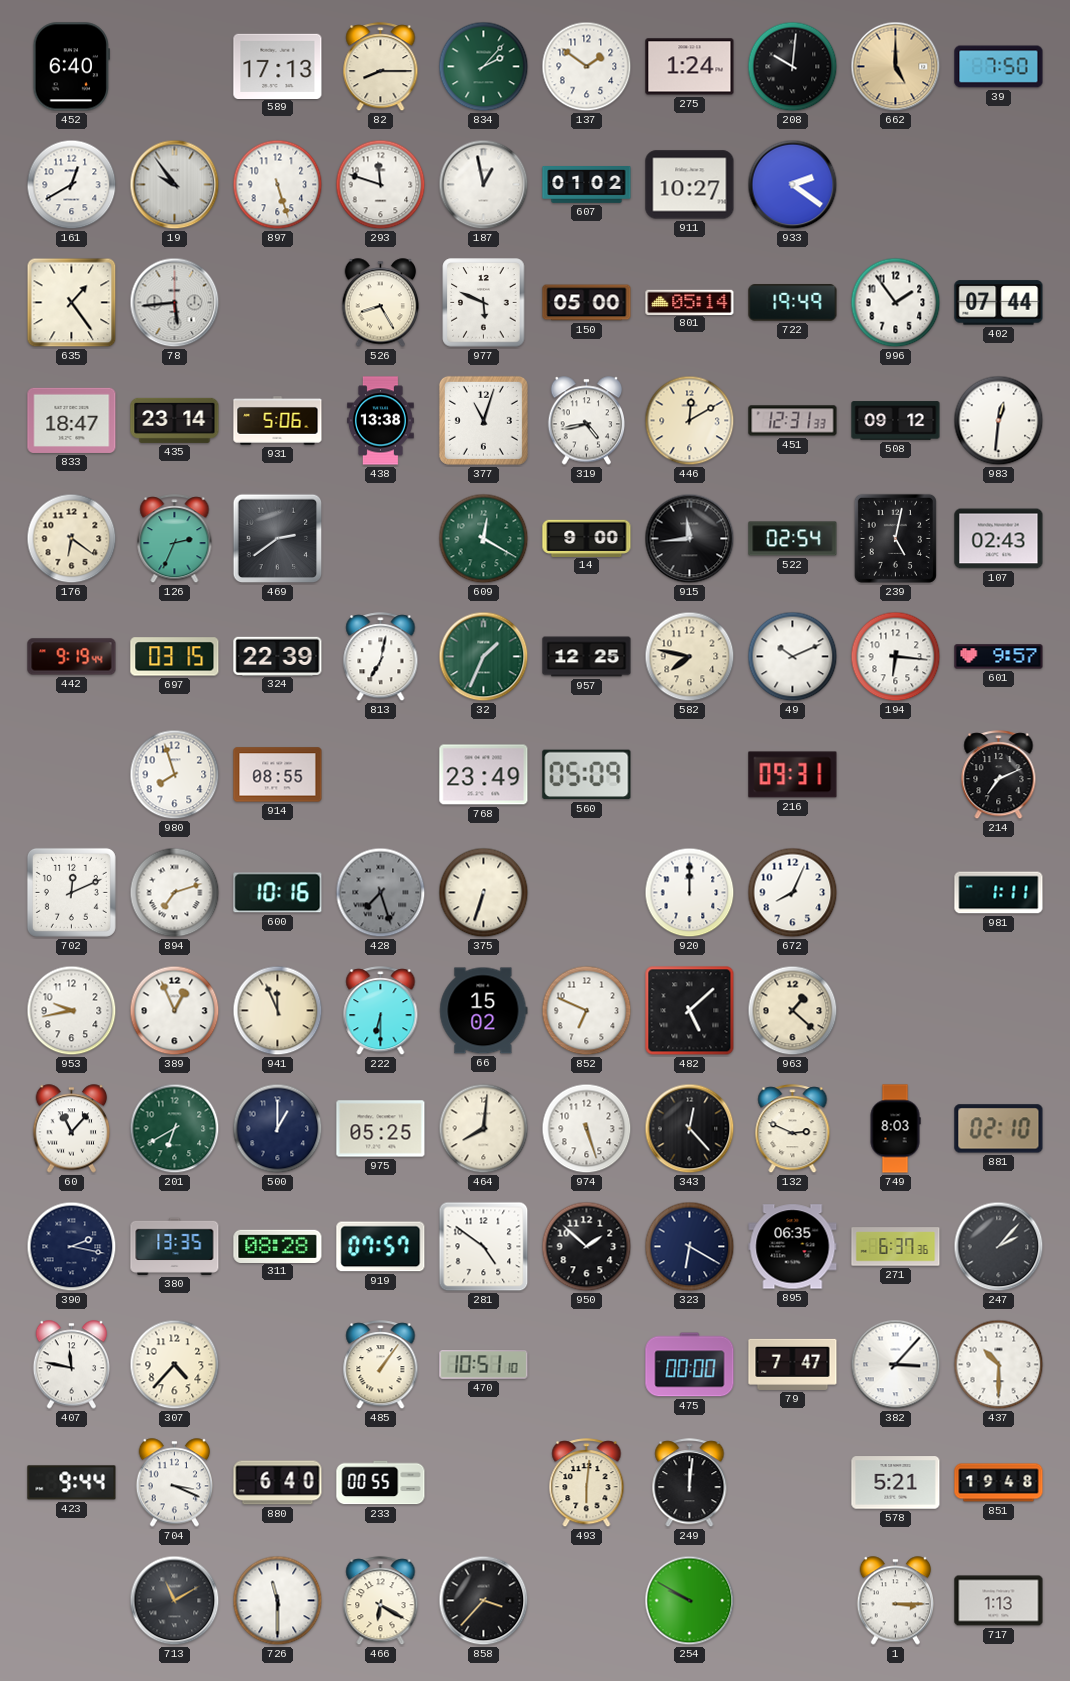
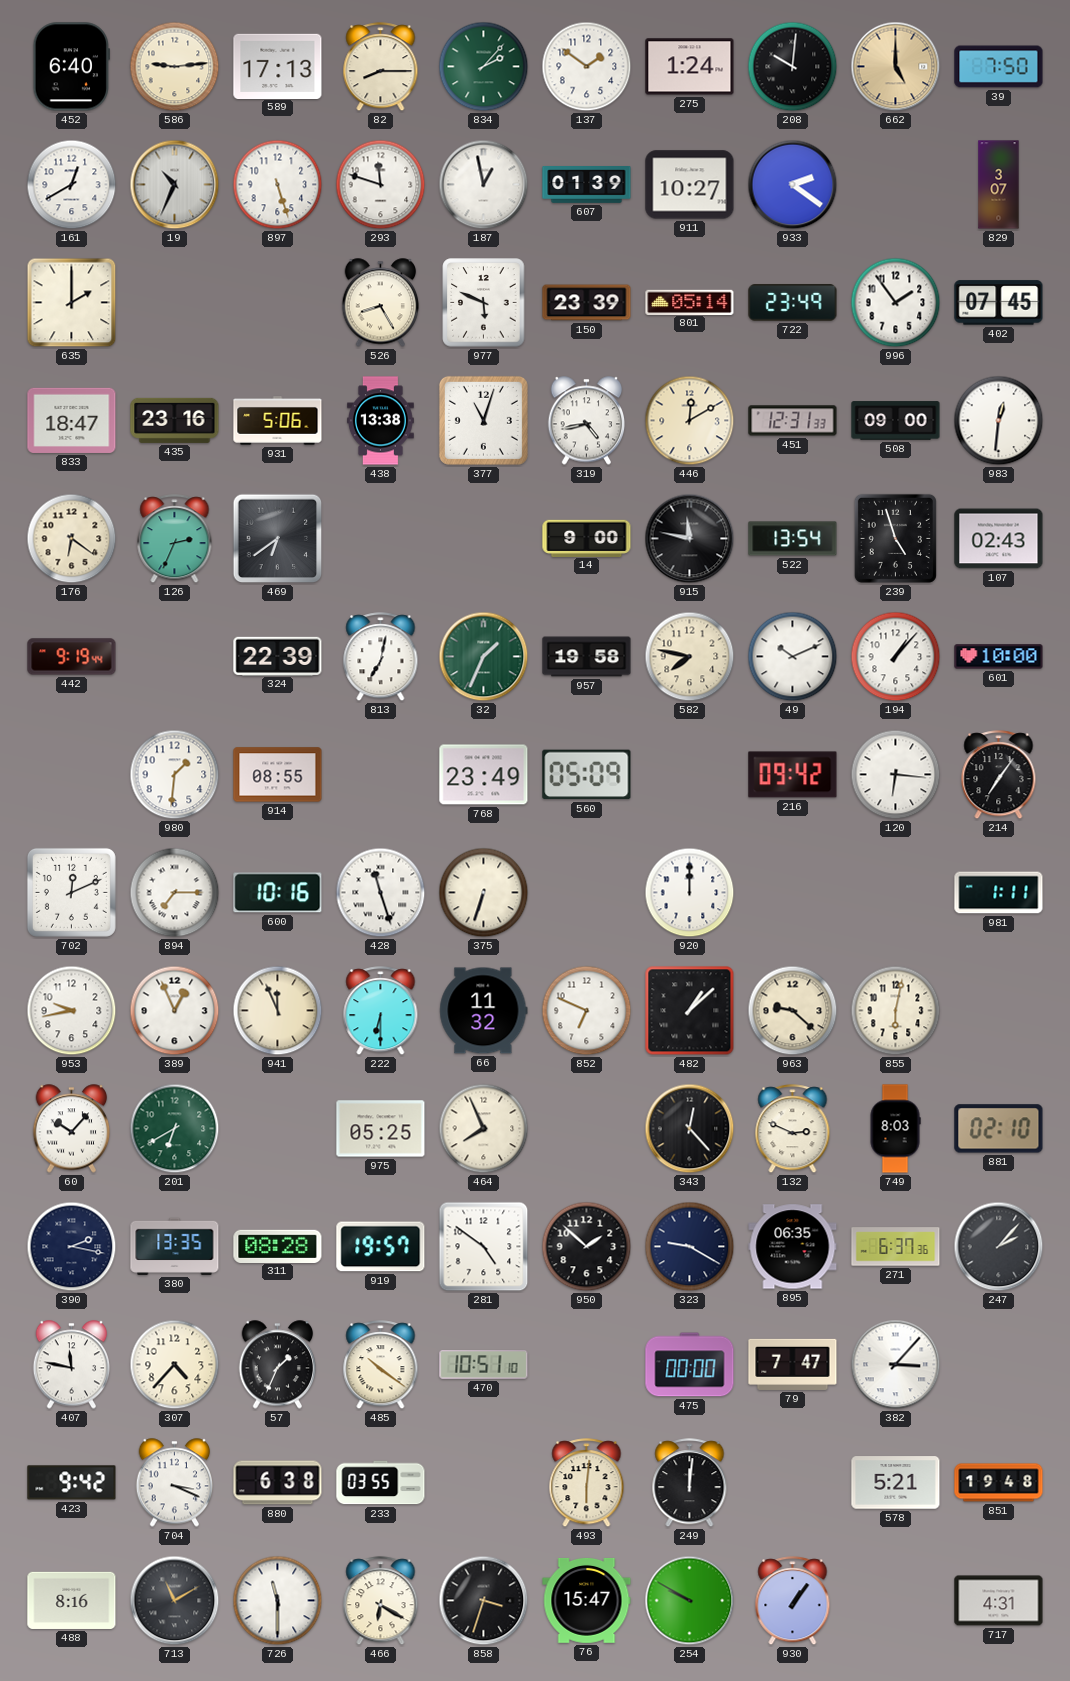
586: none -> 9:14 (175, 67)
19: 9:54 -> 10:34 (175, 185)
607: 01:02 -> 01:39 (587, 185)
829: none -> 3:07 (999, 185)
635: 1:24 -> 2:00 (72, 303)
78: 5:44 -> none (175, 303)
150: 05:00 -> 23:39 (587, 303)
722: 19:49 -> 23:49 (793, 303)
402: 07:44 -> 07:45 (999, 303)
435: 23:14 -> 23:16 (175, 420)
508: 09:12 -> 09:00 (896, 421)
469: 2:39 -> 6:39 (278, 539)
609: 12:20 -> none (484, 539)
915: 11:44 -> 11:47 (690, 539)
522: 02:54 -> 13:54 (793, 539)
239: 5:02 -> 4:57 (895, 538)
697: 03:15 -> none (175, 657)
957: 12:25 -> 19:58 (587, 657)
194: 6:16 -> 1:07 (896, 657)
601: 9:57 -> 10:00 (999, 657)
980: 7:57 -> 1:31 (175, 775)
216: 09:31 -> 09:42 (793, 775)
120: none -> 6:16 (896, 775)
214: 7:11 -> 7:06 (999, 775)
894: 7:12 -> 7:15 (175, 893)
428: 7:27 -> 11:27 (381, 893)
428 dial: grey -> white (381, 893)
672: 8:04 -> none (793, 893)
66: 15:02 -> 11:32 (484, 1011)
482: 5:08 -> 1:08 (690, 1011)
963: 1:22 -> 9:22 (793, 1011)
855: none -> 6:02 (896, 1011)
60: 11:07 -> 10:07 (72, 1129)
500: 1:00 -> none (278, 1129)
464: 8:01 -> 7:56 (484, 1129)
974: 5:27 -> none (587, 1129)
919: 07:57 -> 19:57 (381, 1247)
323: 6:20 -> 9:20 (690, 1247)
57: none -> 1:34 (278, 1365)
485: 1:06 -> 10:21 (381, 1365)
437: 10:30 -> none (999, 1365)
423: 9:44 -> 9:42 (72, 1483)
880: 6:40 -> 6:38 (278, 1483)
233: 00:55 -> 03:55 (381, 1483)
488: none -> 8:16 (72, 1600)
858: 3:37 -> 3:33 (484, 1601)
76: none -> 15:47 (587, 1600)
930: none -> 1:06 (793, 1601)
1: 3:15 -> none (896, 1601)
717: 1:13 -> 4:31 (999, 1601)
